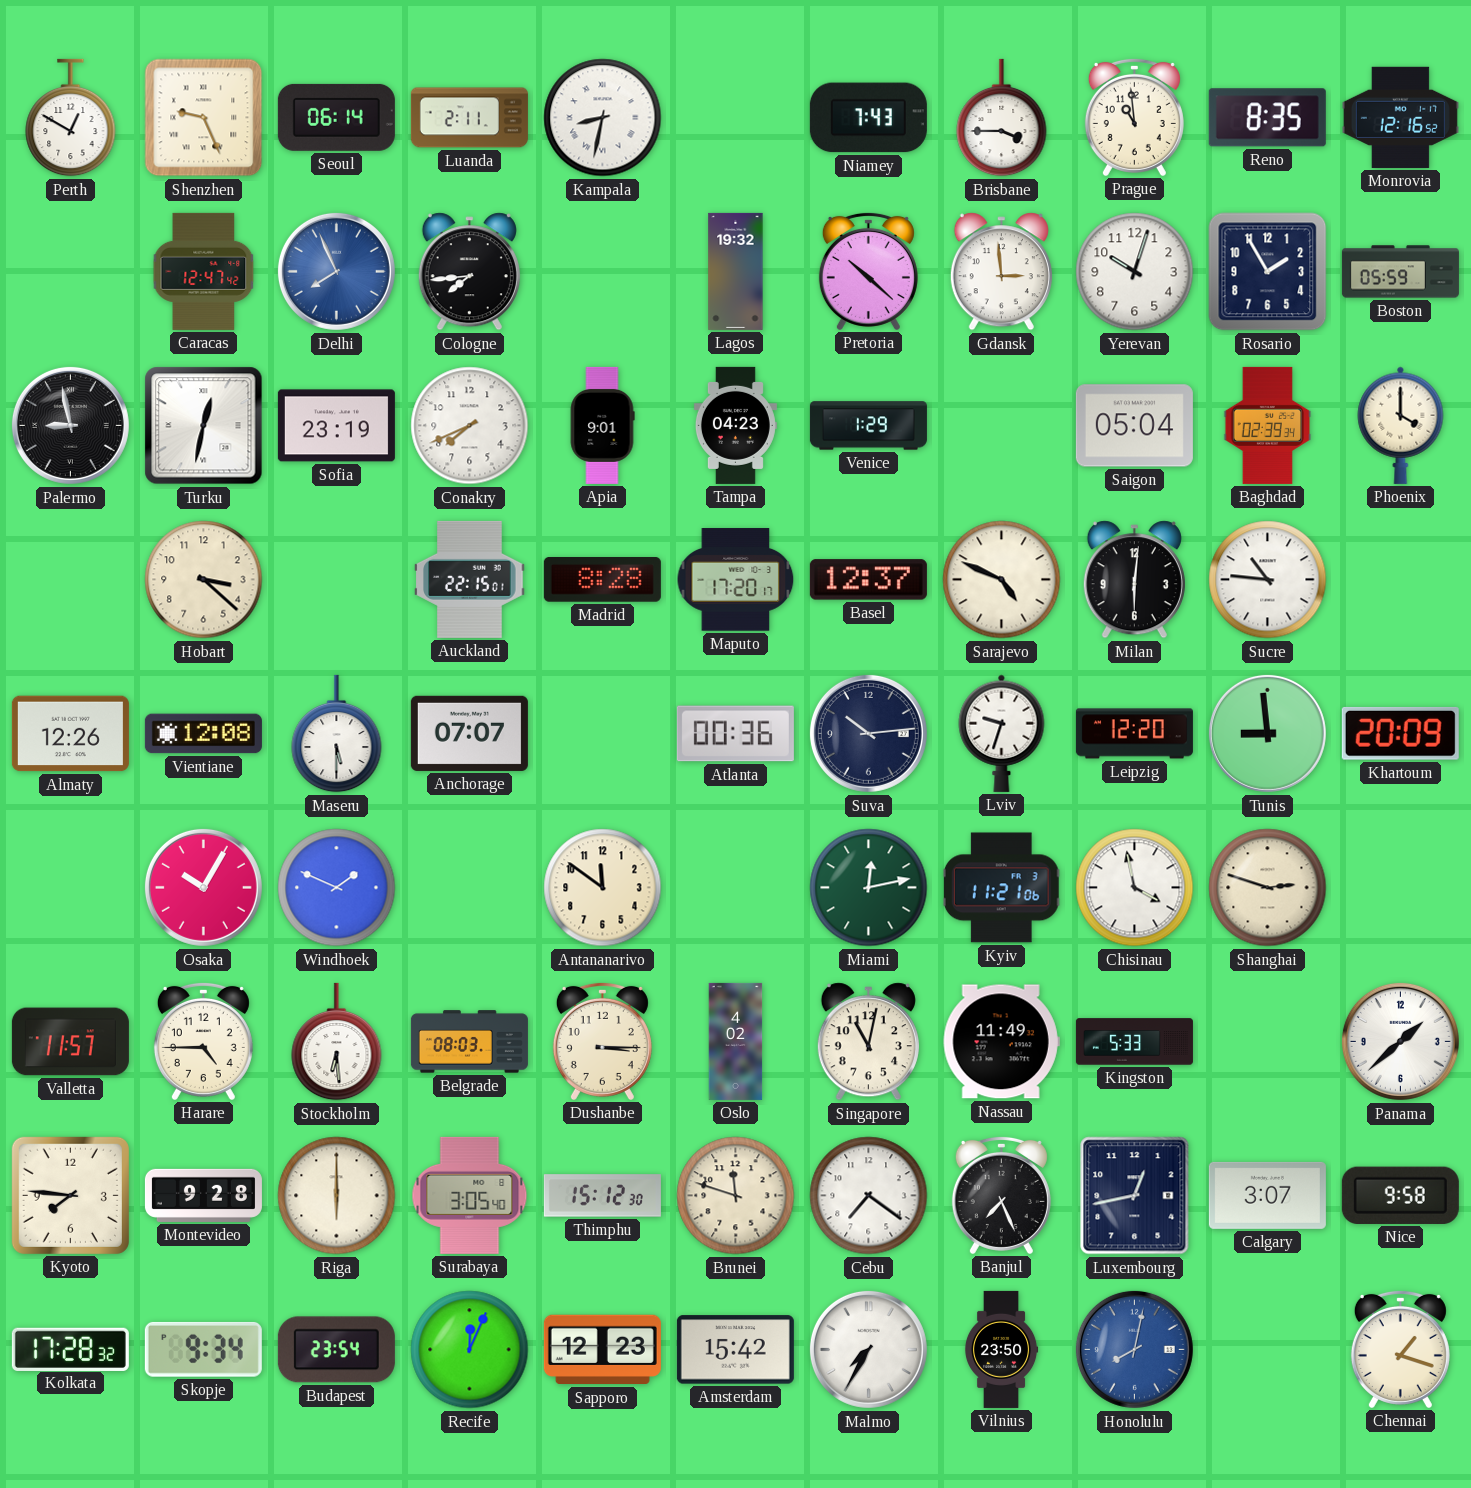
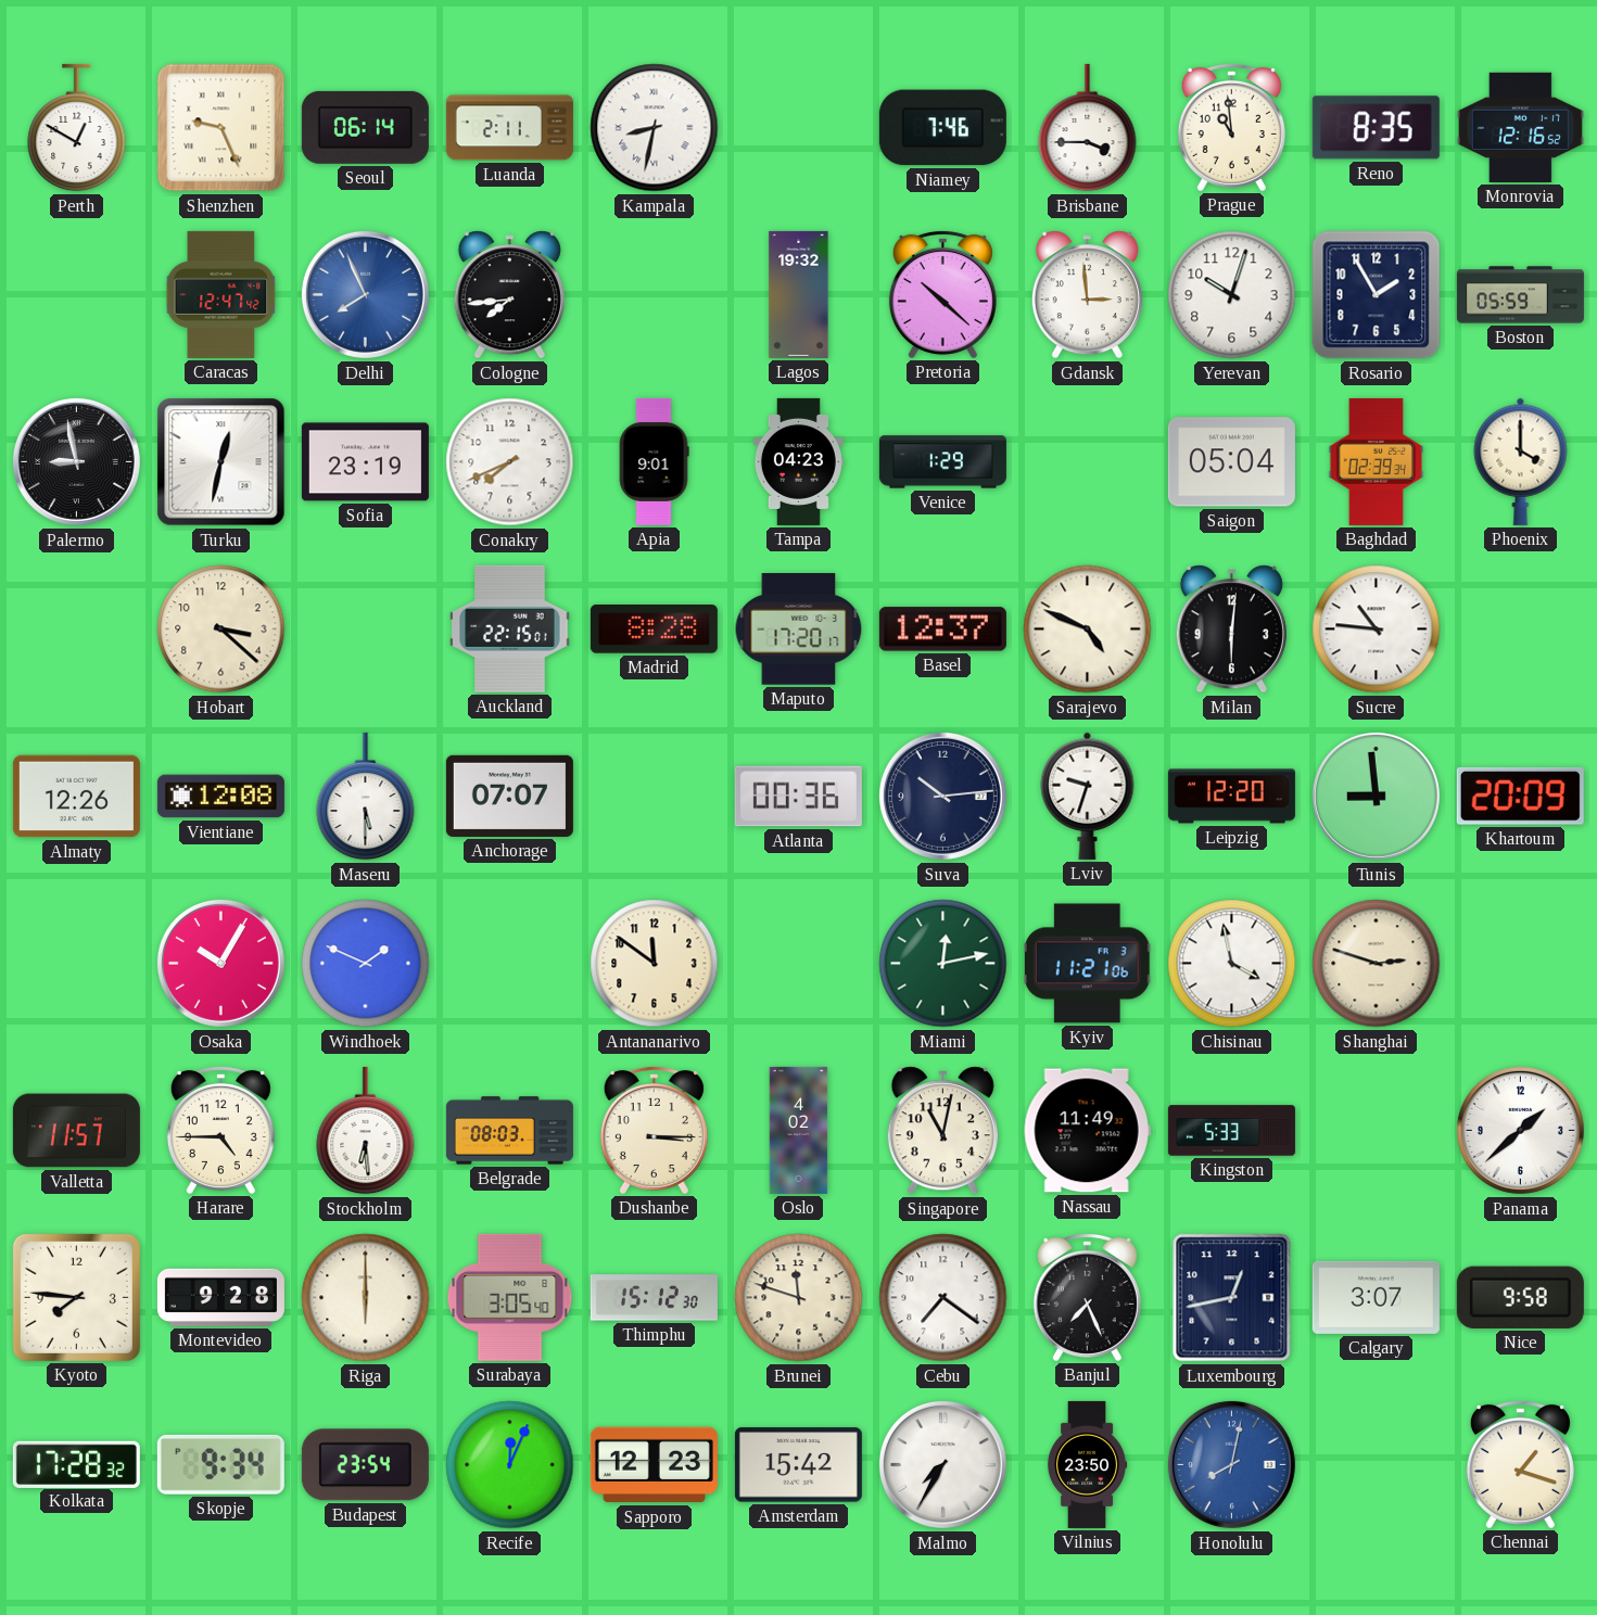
Niamey: 7:43 -> 7:46 (942, 128)
